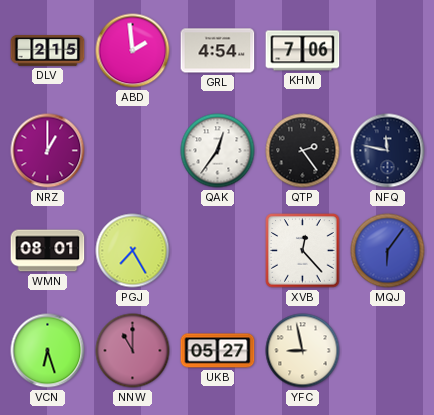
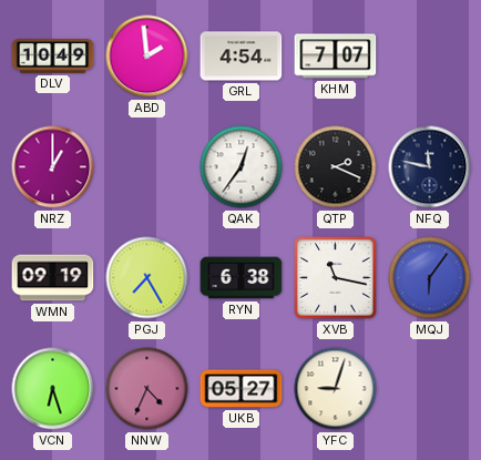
DLV: 2:15 -> 10:49 (53, 57)
KHM: 7:06 -> 7:07 (336, 57)
QTP: 2:24 -> 2:19 (336, 167)
WMN: 08:01 -> 09:19 (53, 278)
RYN: none -> 6:38 (242, 278)
XVB: 12:23 -> 11:17 (336, 278)
NNW: 11:00 -> 4:34 (147, 389)
YFC: 8:58 -> 9:03 (336, 389)
